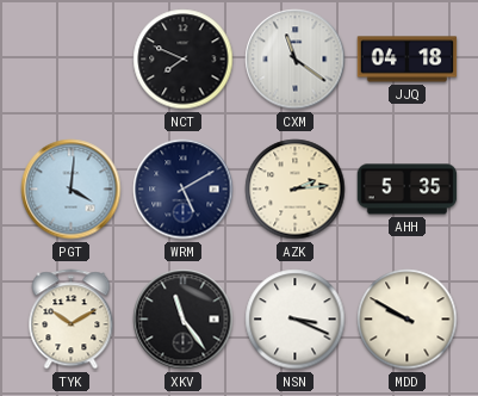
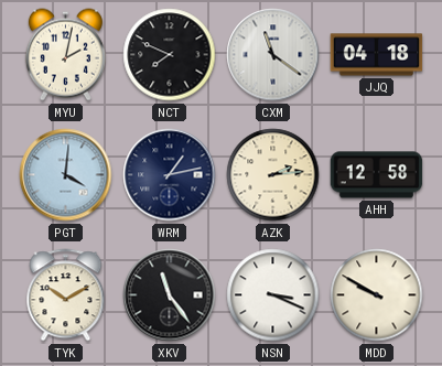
MYU: none -> 2:02 (65, 55)
WRM: 5:10 -> 1:13 (170, 175)
AHH: 5:35 -> 12:58 (377, 175)
